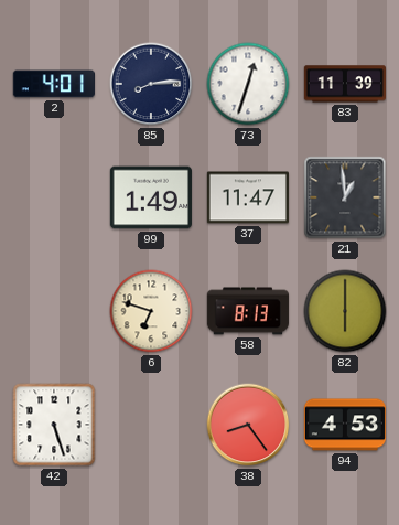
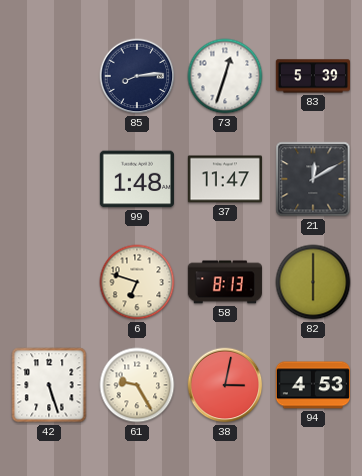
2: 4:01 -> none (54, 84)
83: 11:39 -> 5:39 (312, 76)
99: 1:49 -> 1:48 (137, 179)
21: 12:59 -> 12:10 (313, 179)
61: none -> 9:25 (137, 385)
38: 8:24 -> 3:02 (225, 385)
